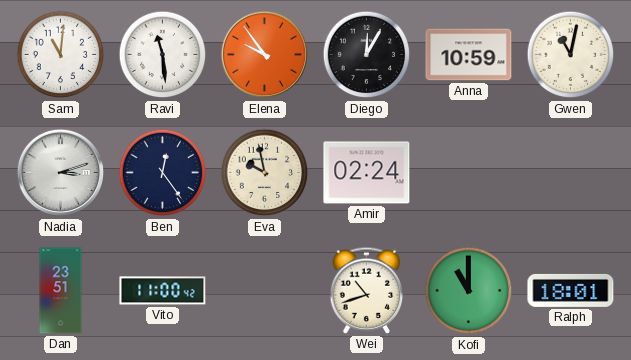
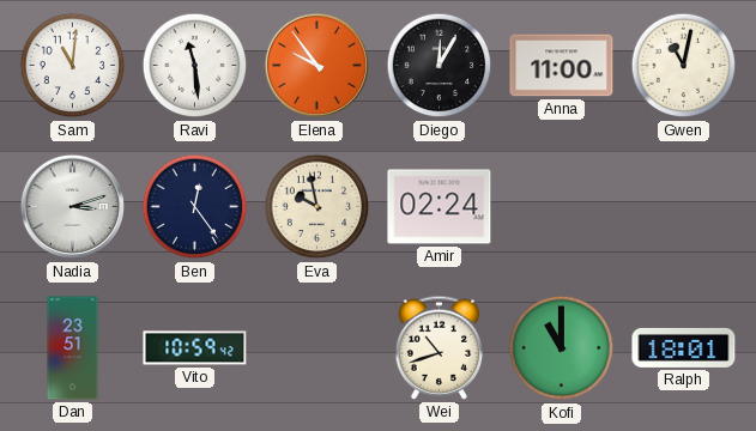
Anna: 10:59 -> 11:00 (562, 66)
Vito: 11:00 -> 10:59 (195, 348)
